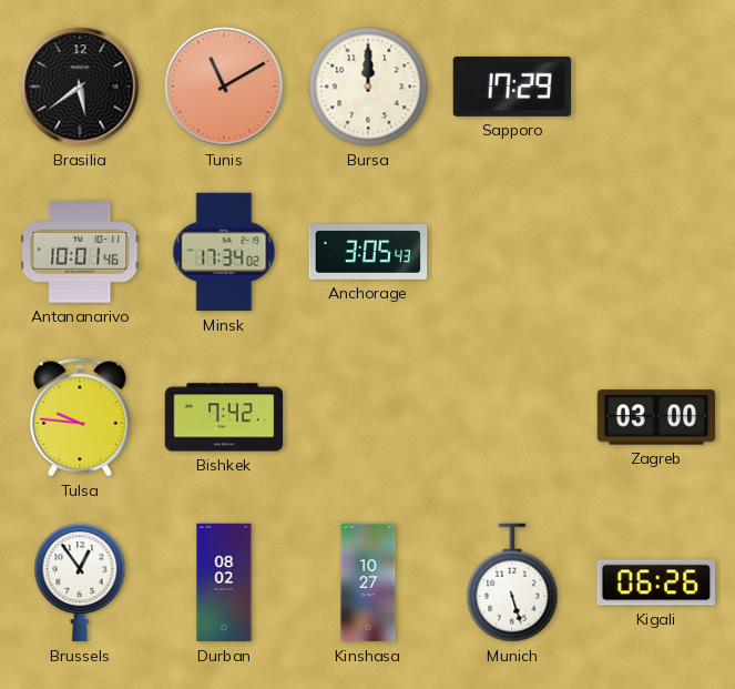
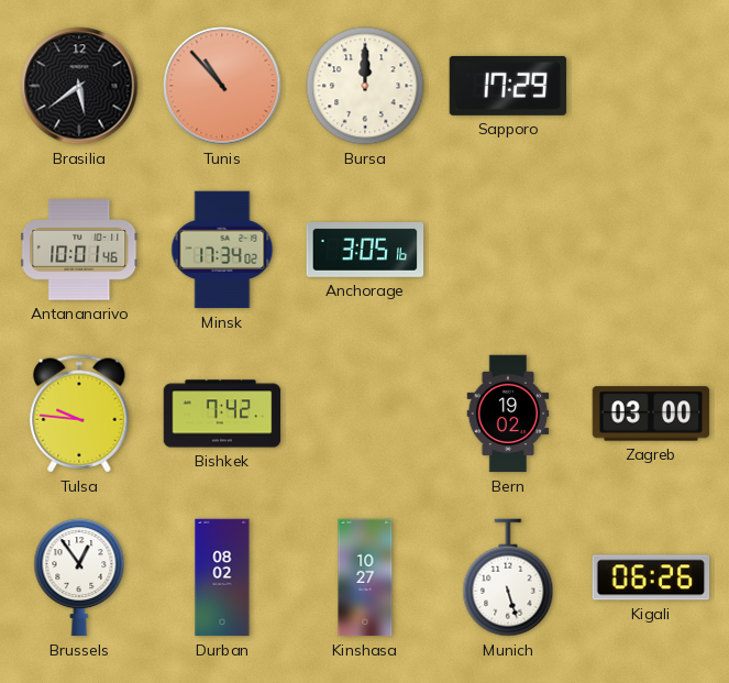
Tunis: 11:10 -> 10:53 (222, 86)
Anchorage: 3:05:43 -> 3:05:16 (365, 251)
Bern: none -> 19:02 (508, 414)
